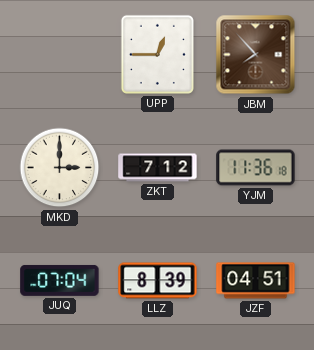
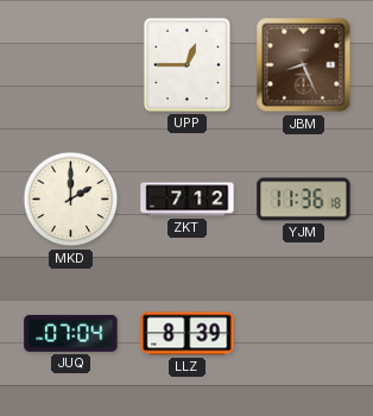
JBM: 7:53 -> 8:26 (304, 65)
MKD: 3:00 -> 2:00 (71, 200)
JZF: 04:51 -> none (256, 281)
